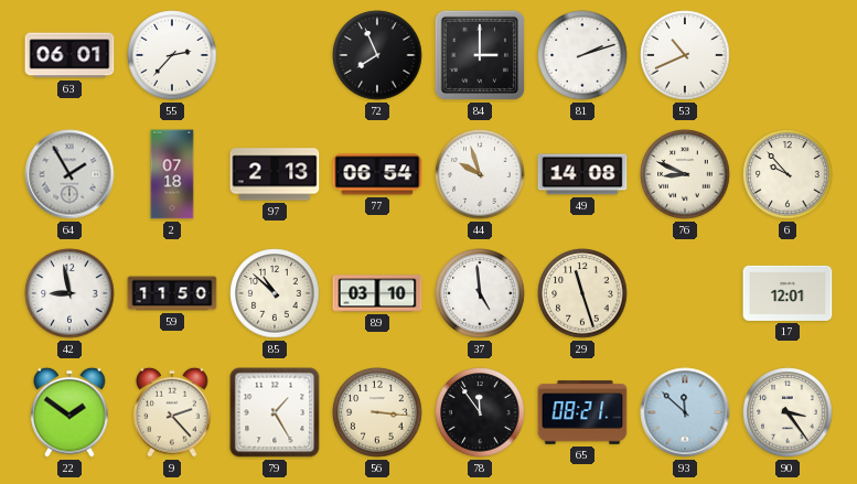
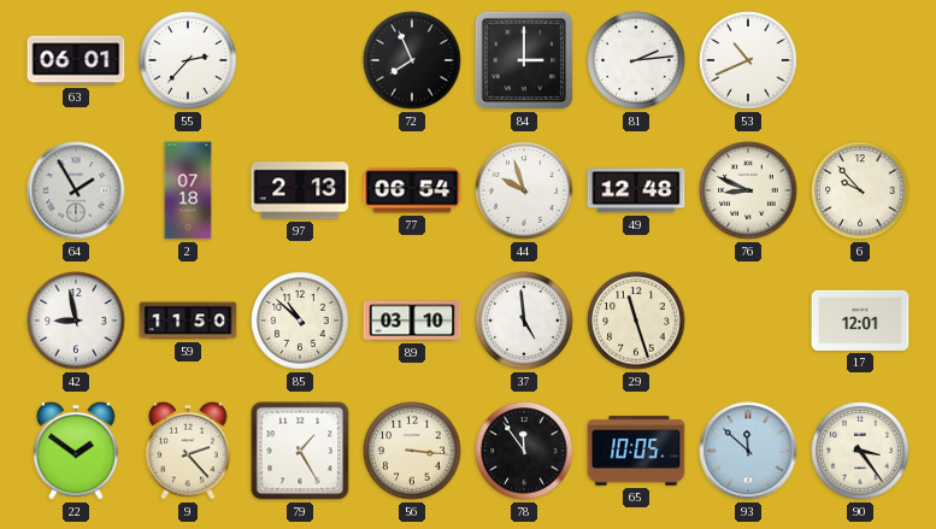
81: 2:12 -> 2:14 (636, 60)
49: 14:08 -> 12:48 (636, 190)
65: 08:21 -> 10:05 (636, 451)
